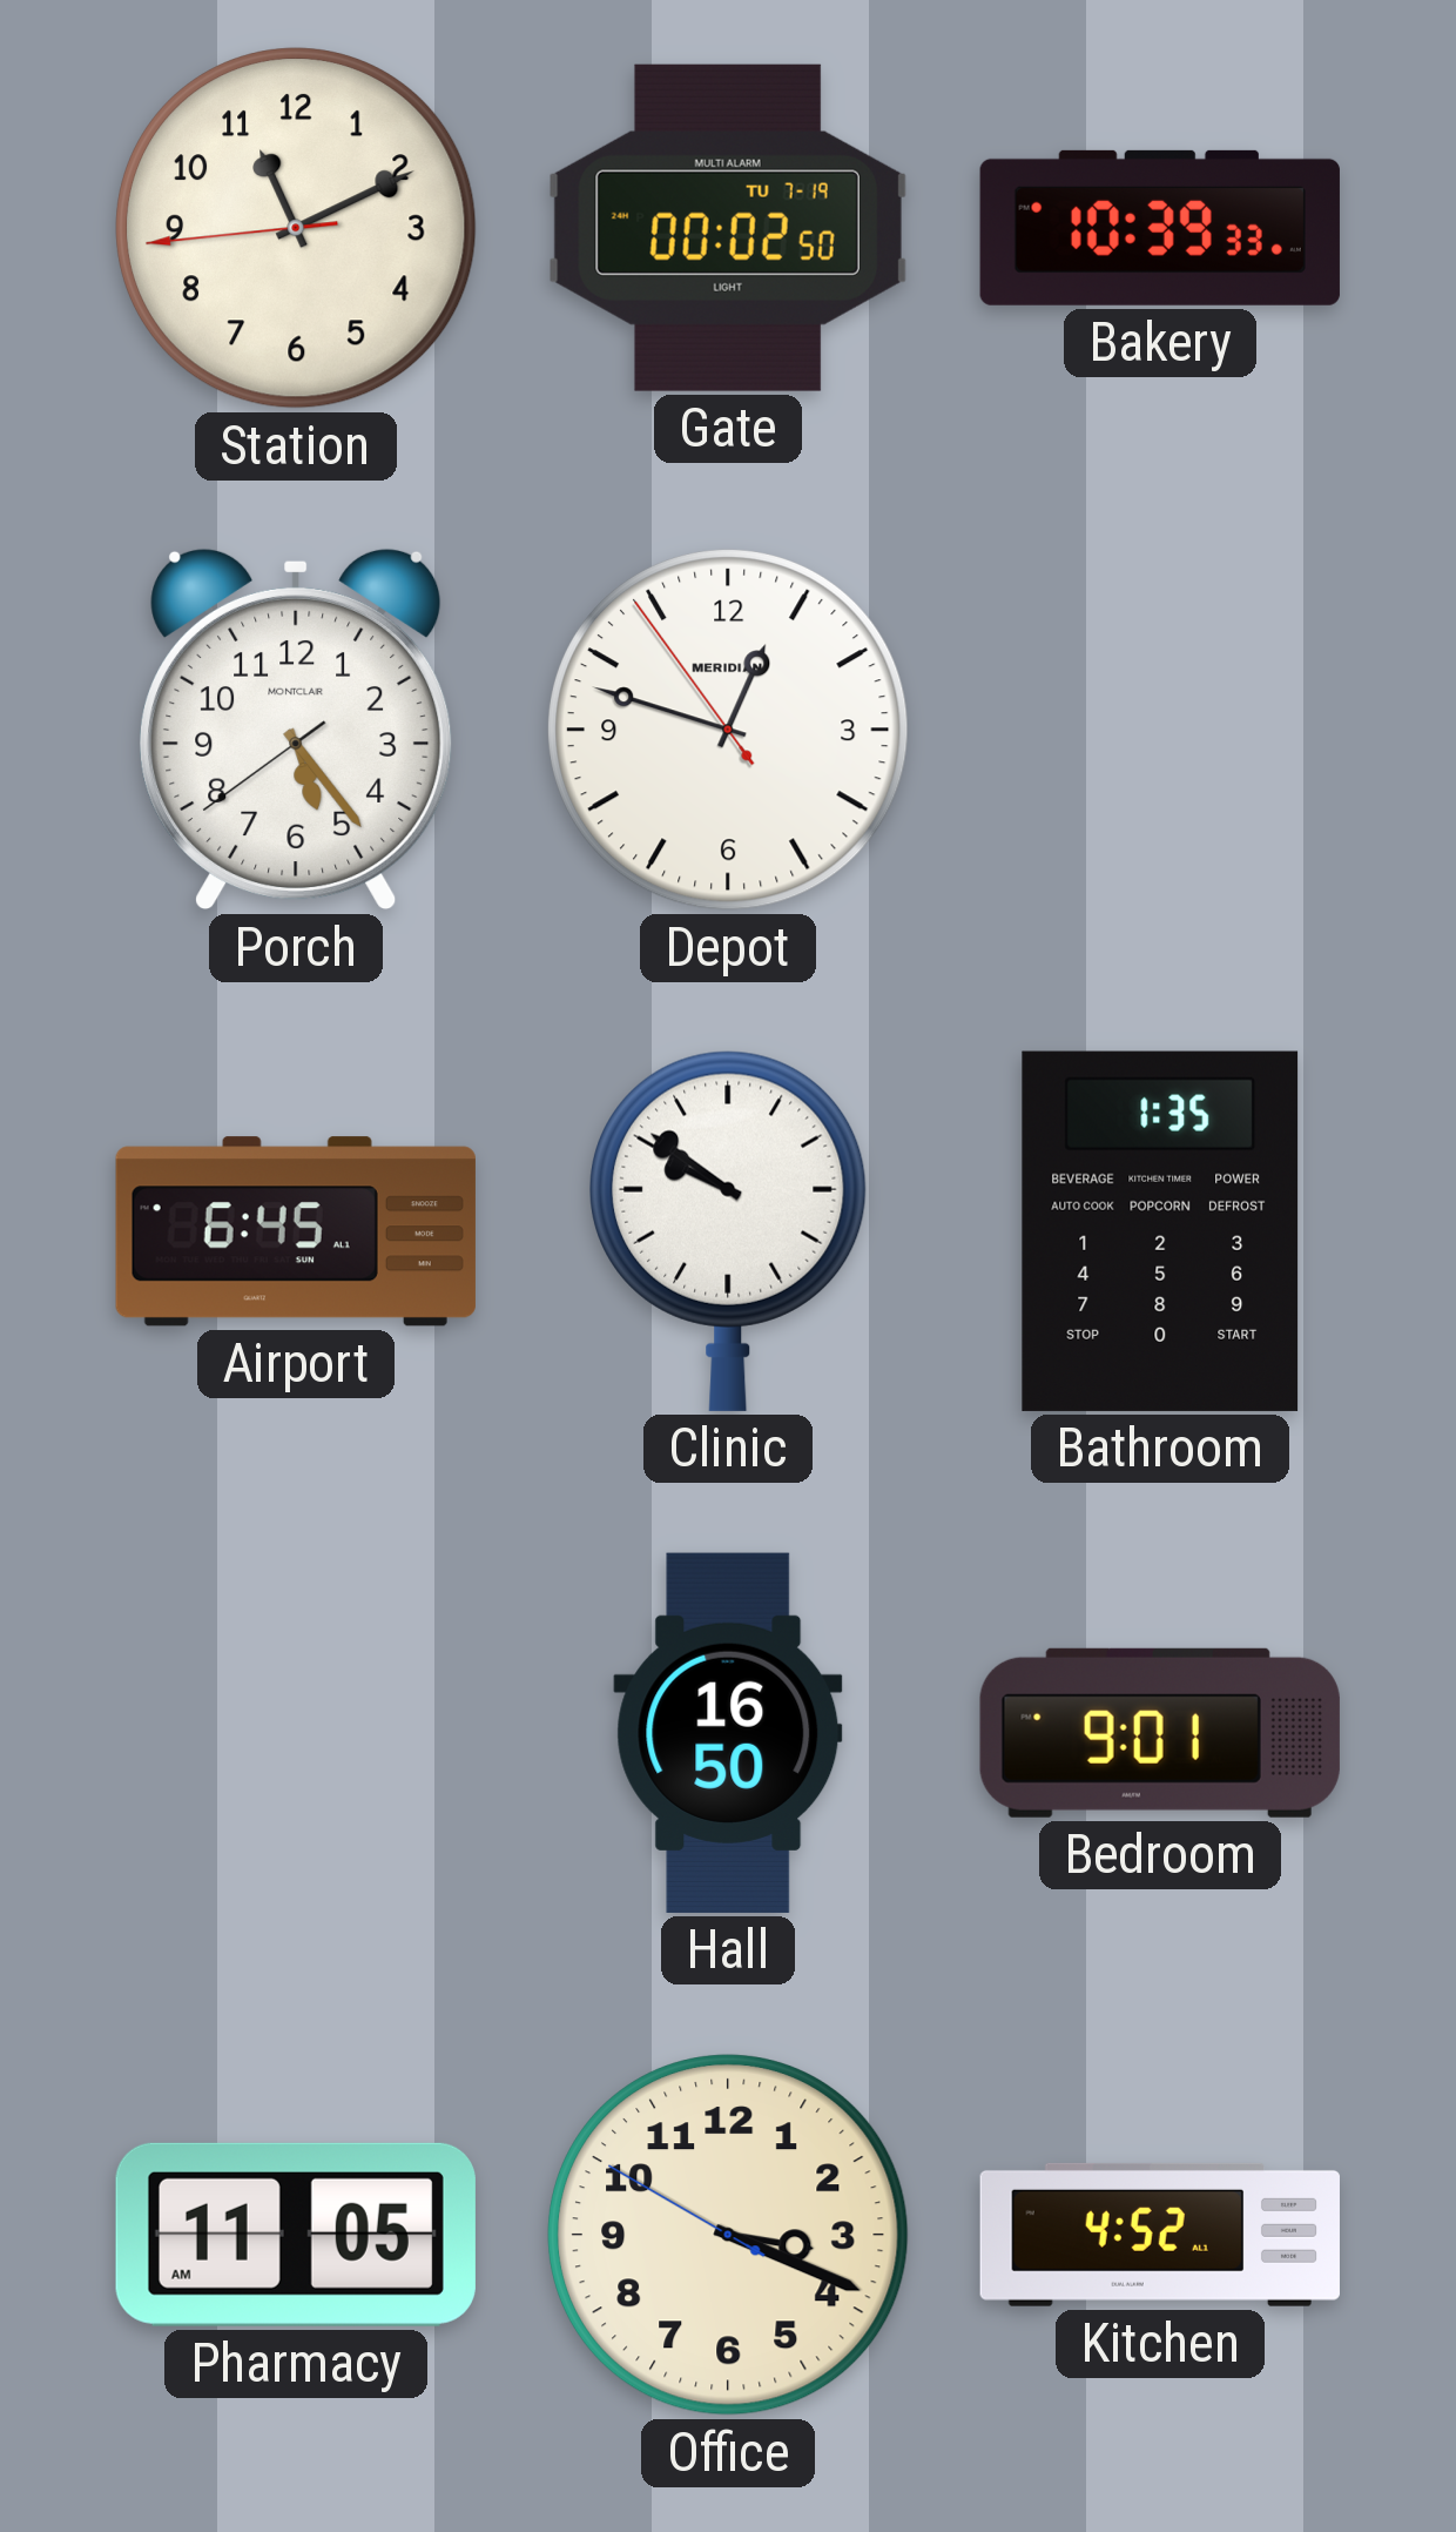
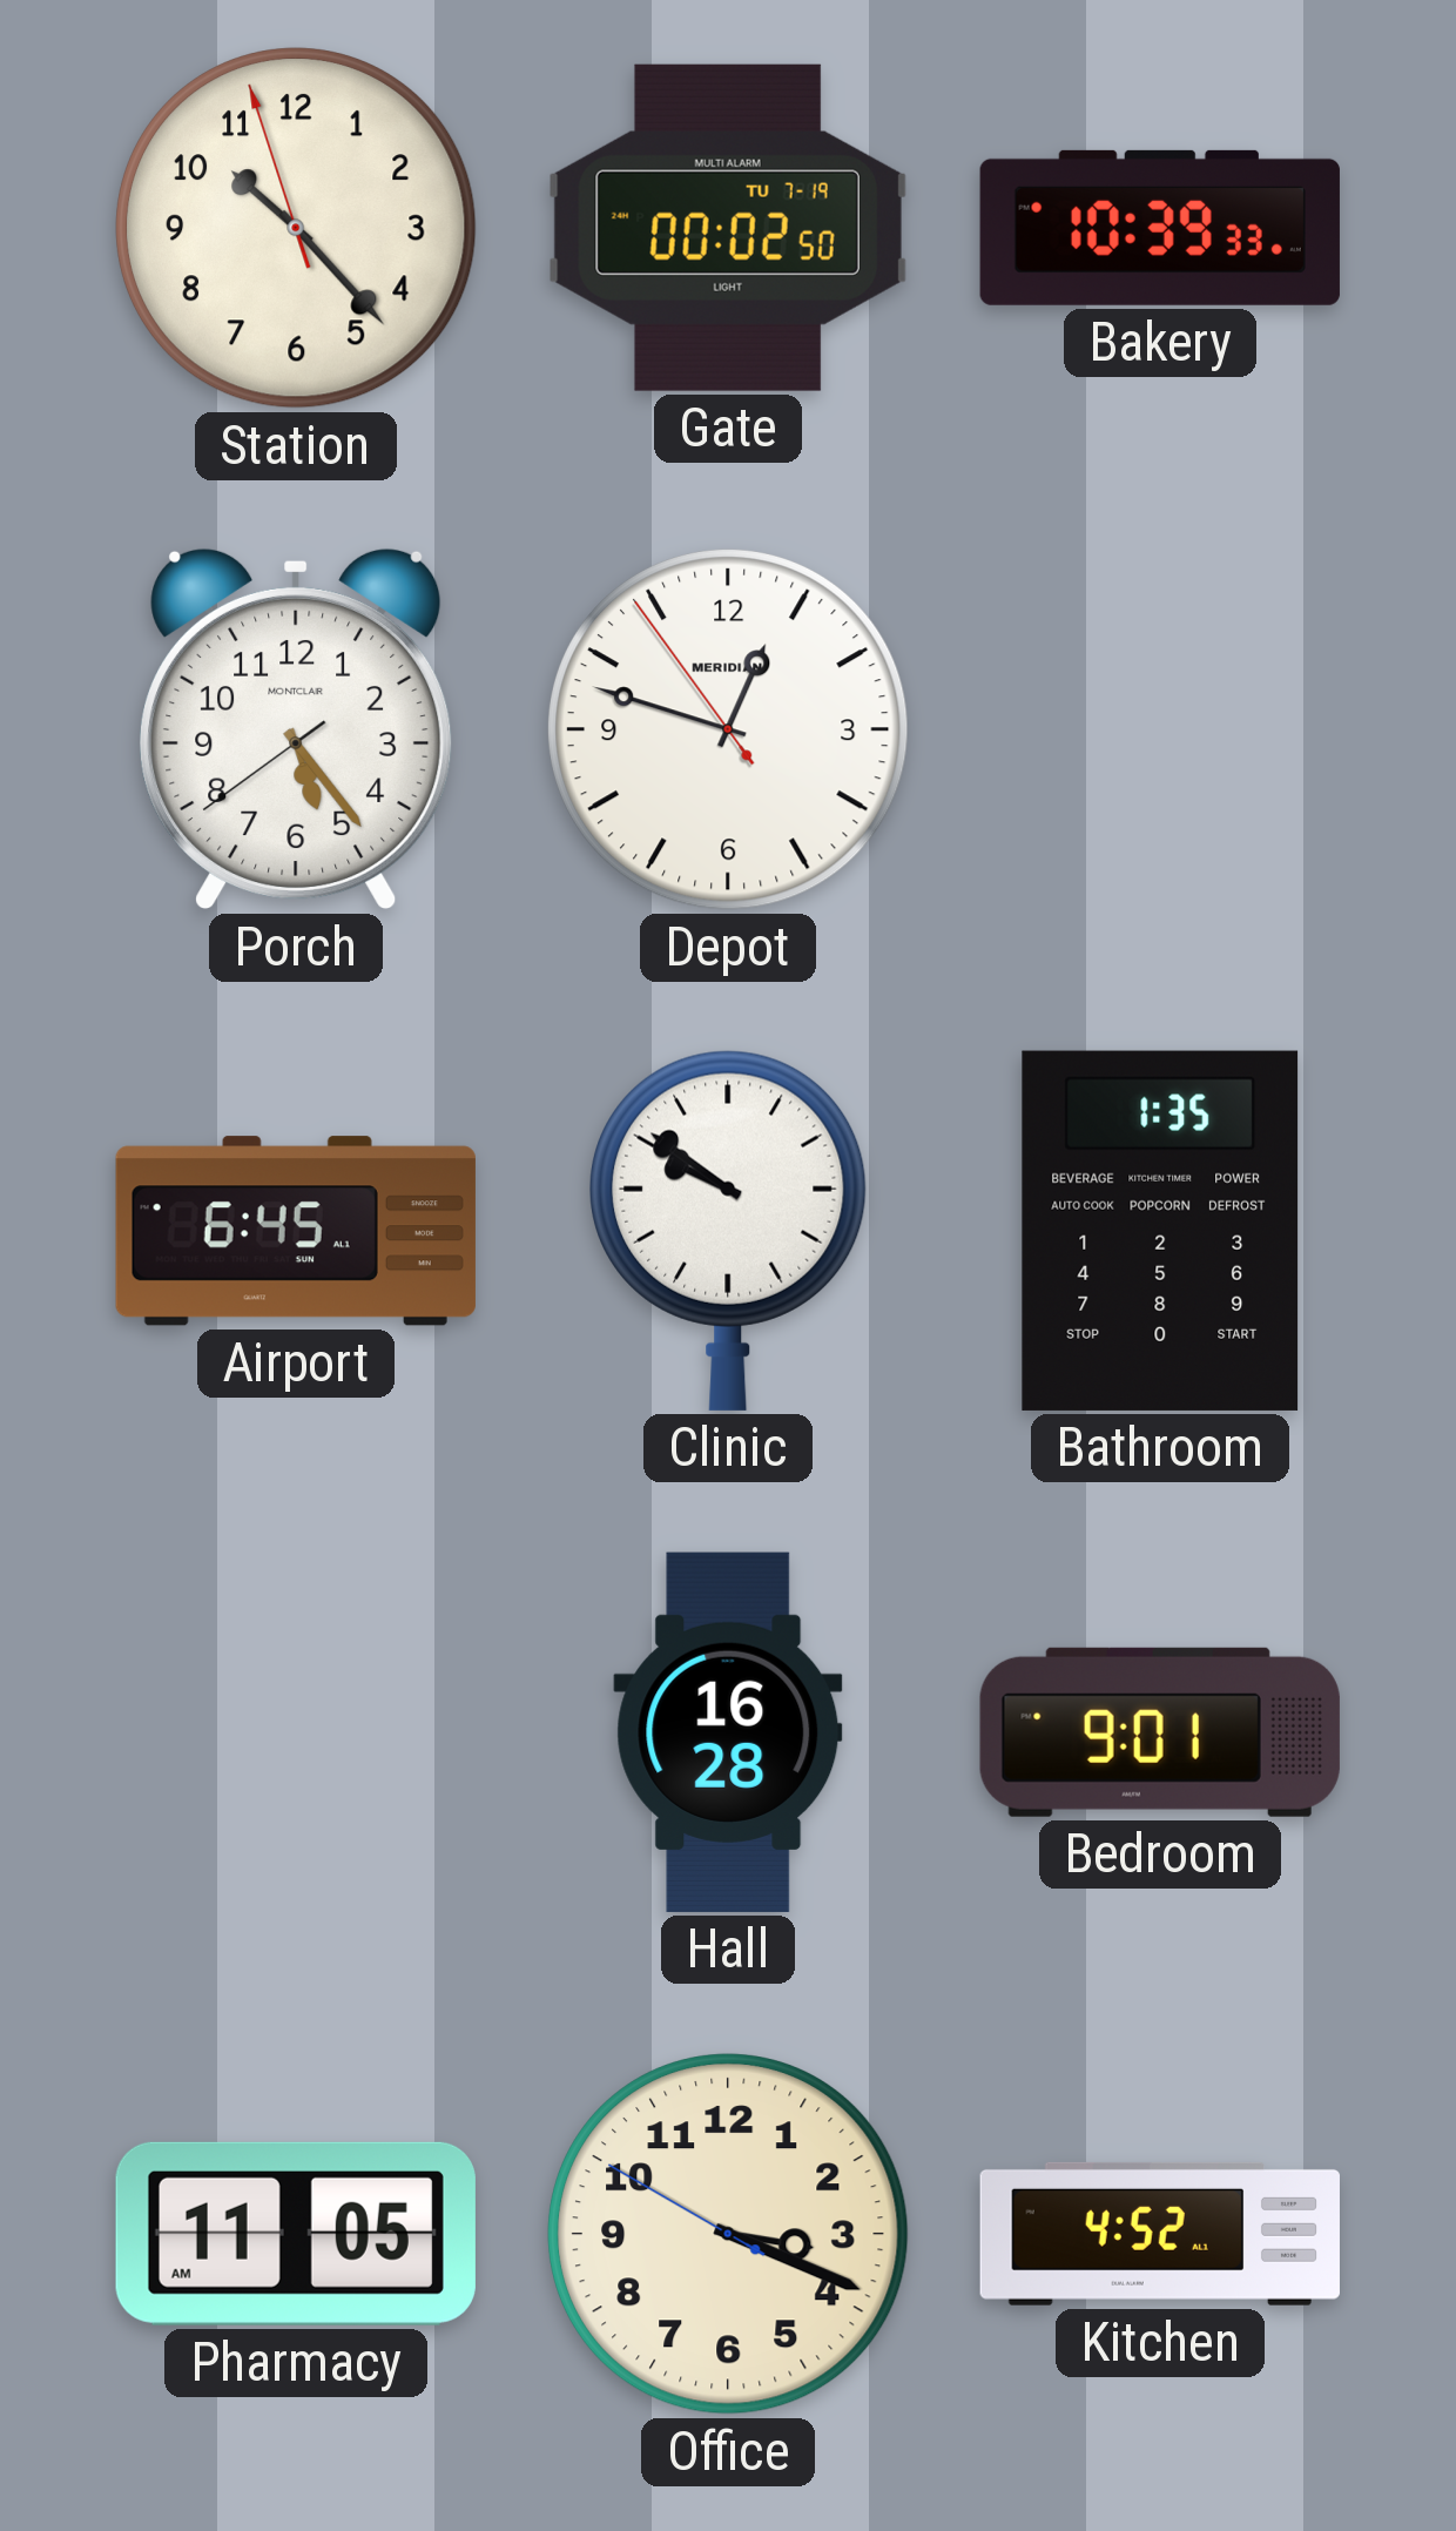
Station: 11:10 -> 10:22 (296, 228)
Hall: 16:50 -> 16:28 (728, 1732)
